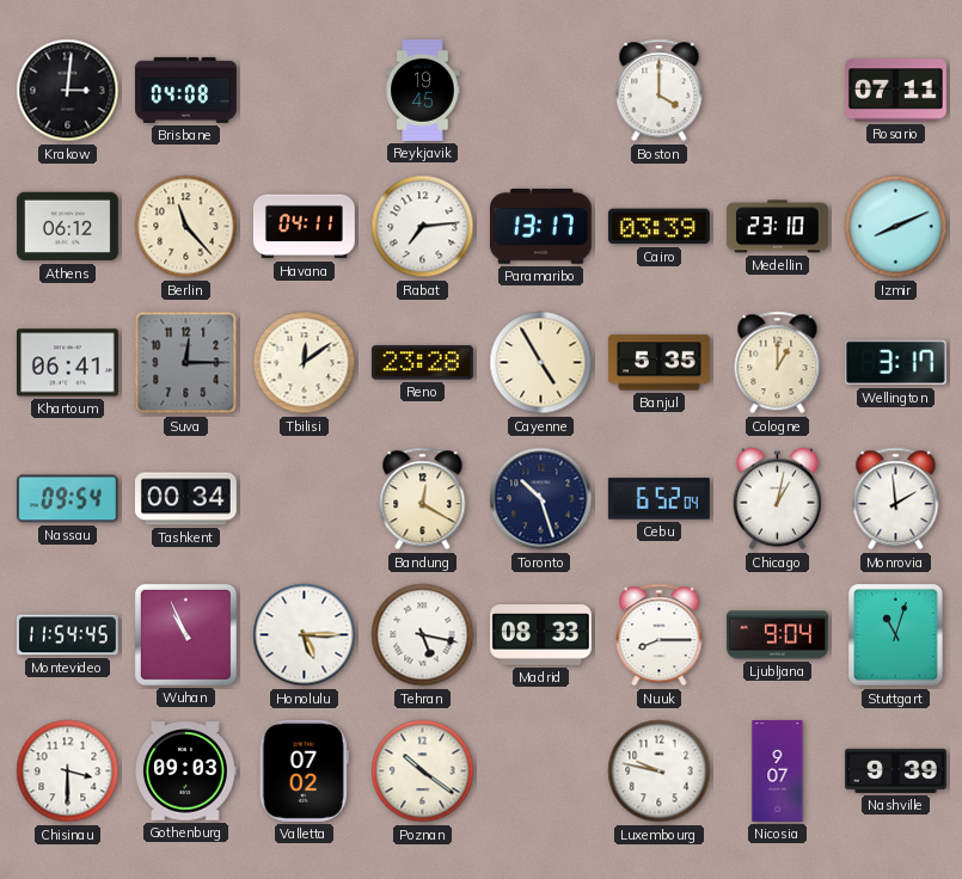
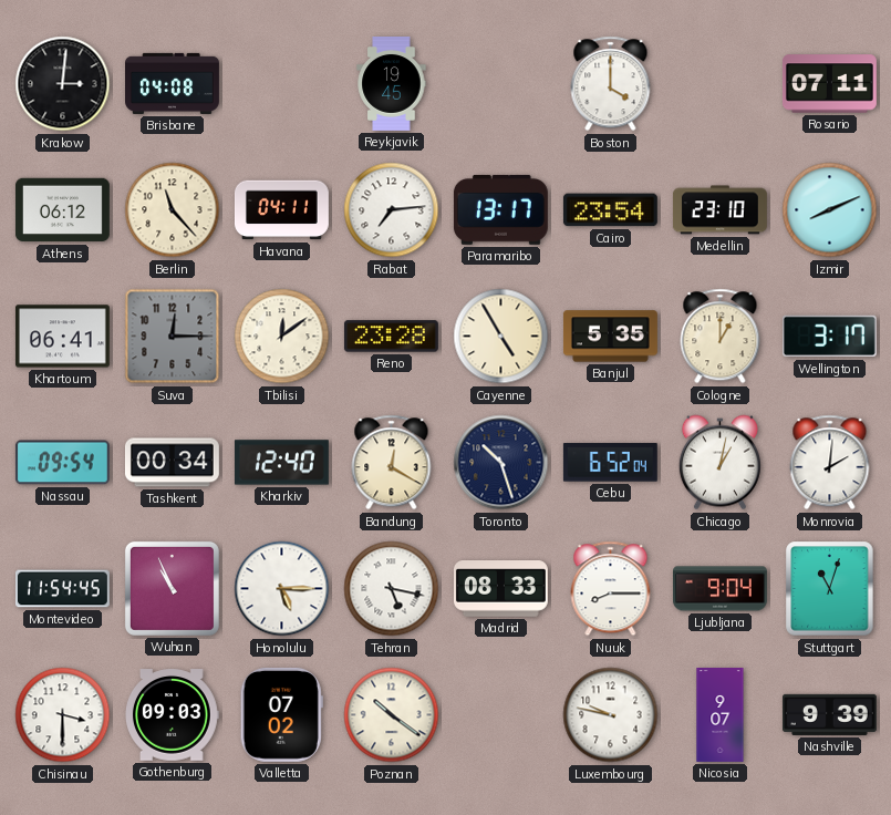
Cairo: 03:39 -> 23:54 (610, 210)
Kharkiv: none -> 12:40 (281, 463)
Monrovia: 1:59 -> 2:01 (830, 463)
